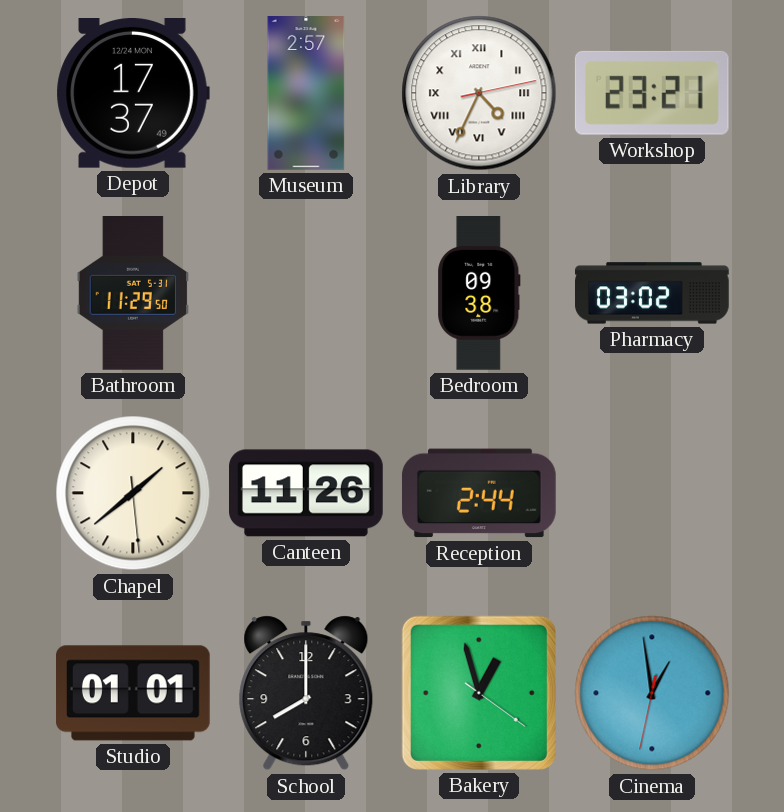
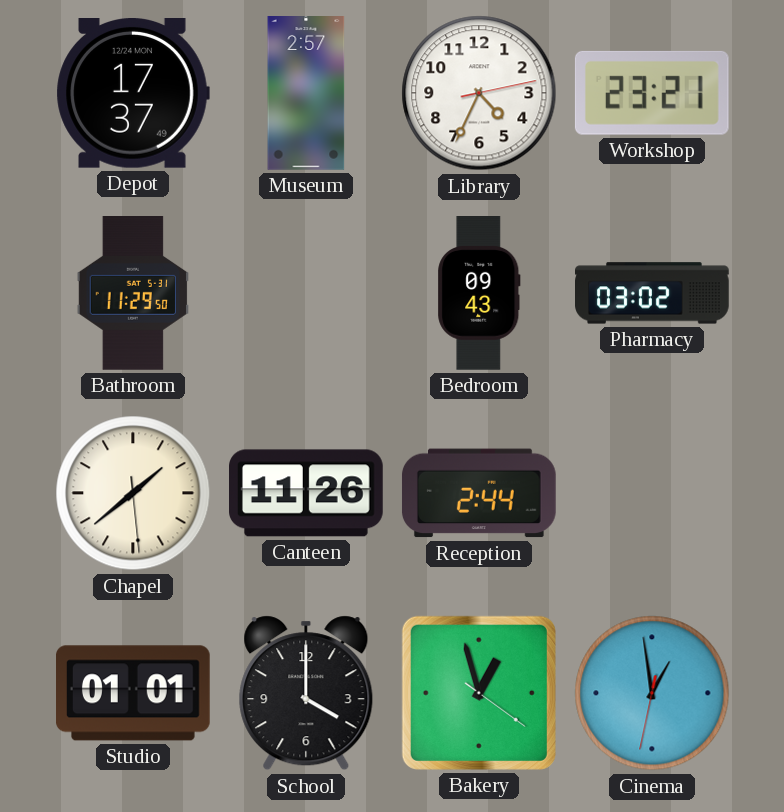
Library numerals: Roman -> Arabic (479, 93)
Bedroom: 09:38 -> 09:43 (479, 294)
School: 8:00 -> 4:00 (306, 693)
